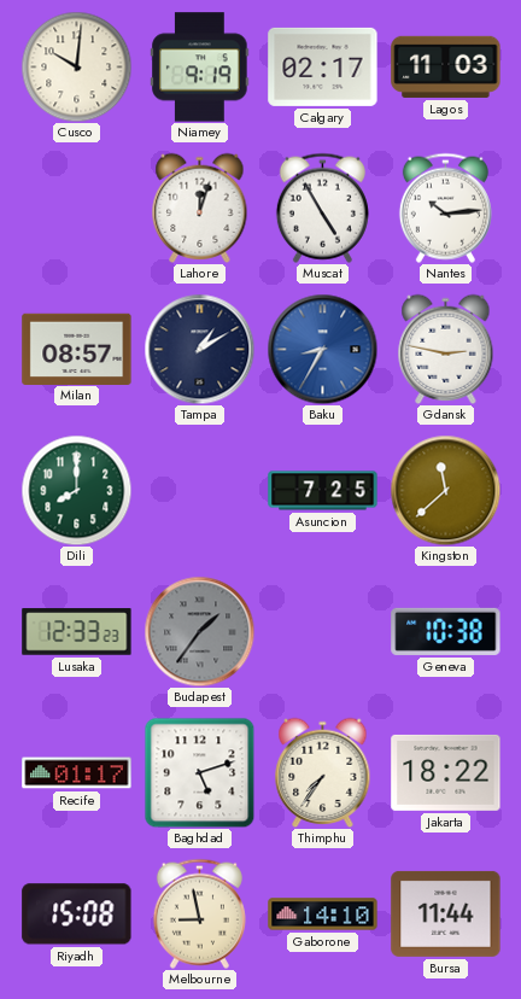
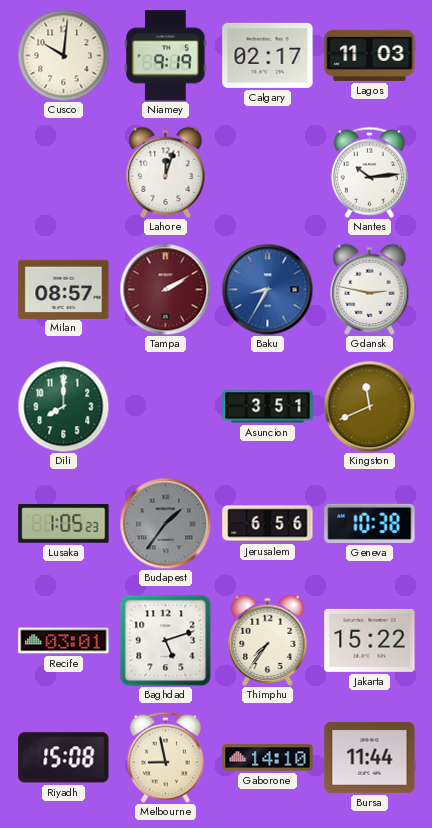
Muscat: 4:55 -> none (322, 208)
Tampa: 1:10 -> 2:10 (165, 289)
Tampa dial: navy -> burgundy (165, 289)
Asuncion: 7:25 -> 3:51 (268, 407)
Kingston: 11:38 -> 11:41 (369, 406)
Lusaka: 12:33 -> 1:05 (64, 524)
Jerusalem: none -> 6:56 (268, 524)
Recife: 01:17 -> 03:01 (64, 641)
Jakarta: 18:22 -> 15:22 (370, 640)
